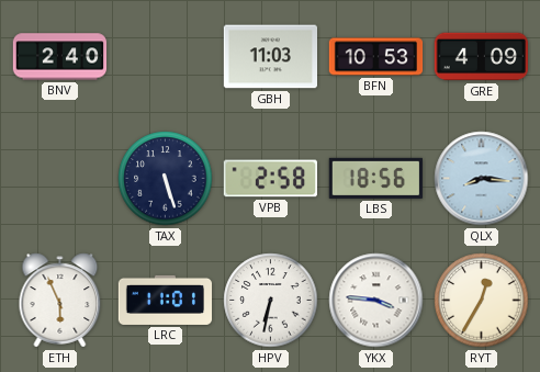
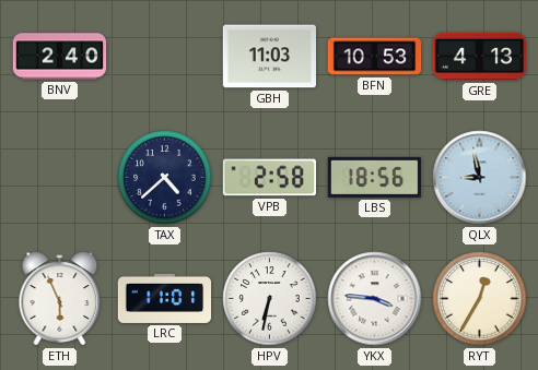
GRE: 4:09 -> 4:13 (479, 57)
TAX: 5:27 -> 4:38 (165, 178)
QLX: 8:16 -> 8:58 (480, 178)
